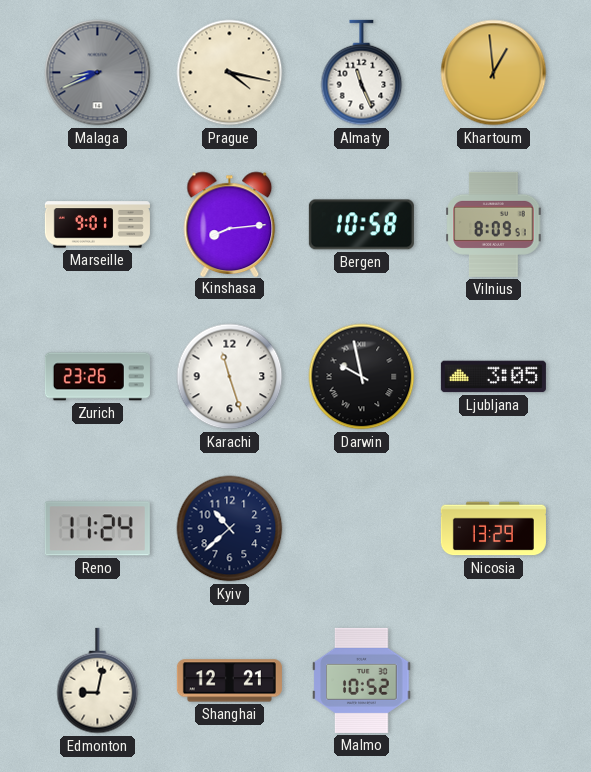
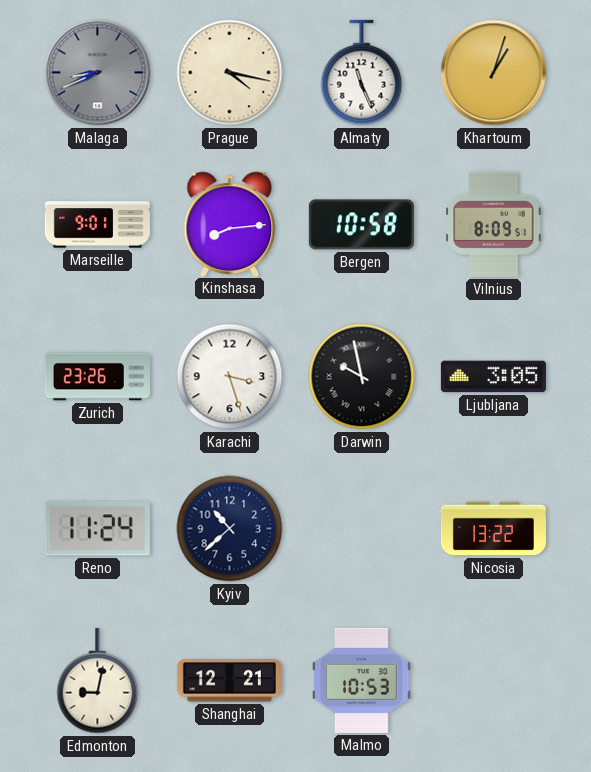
Khartoum: 12:59 -> 1:03 (494, 73)
Karachi: 11:27 -> 3:27 (230, 377)
Nicosia: 13:29 -> 13:22 (493, 529)
Malmo: 10:52 -> 10:53 (362, 680)
